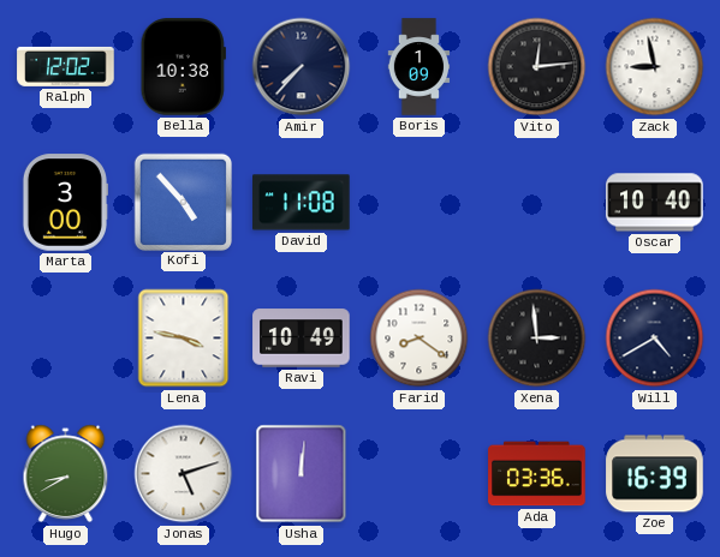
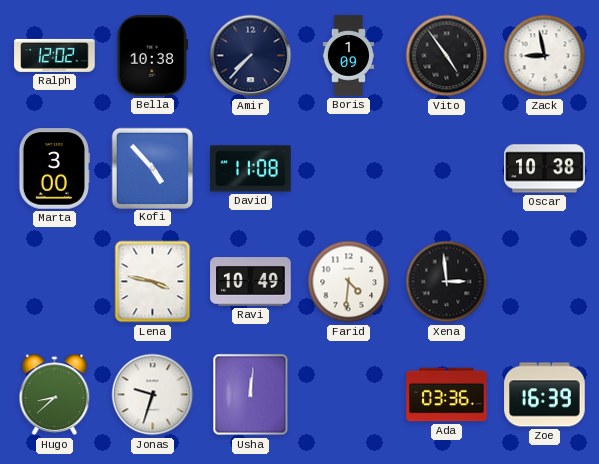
Vito: 12:14 -> 4:54 (447, 56)
Oscar: 10:40 -> 10:38 (545, 169)
Farid: 8:21 -> 4:31 (349, 282)
Will: 4:40 -> none (655, 339)
Hugo: 8:40 -> 8:38 (55, 395)
Jonas: 5:12 -> 9:33 (153, 395)
